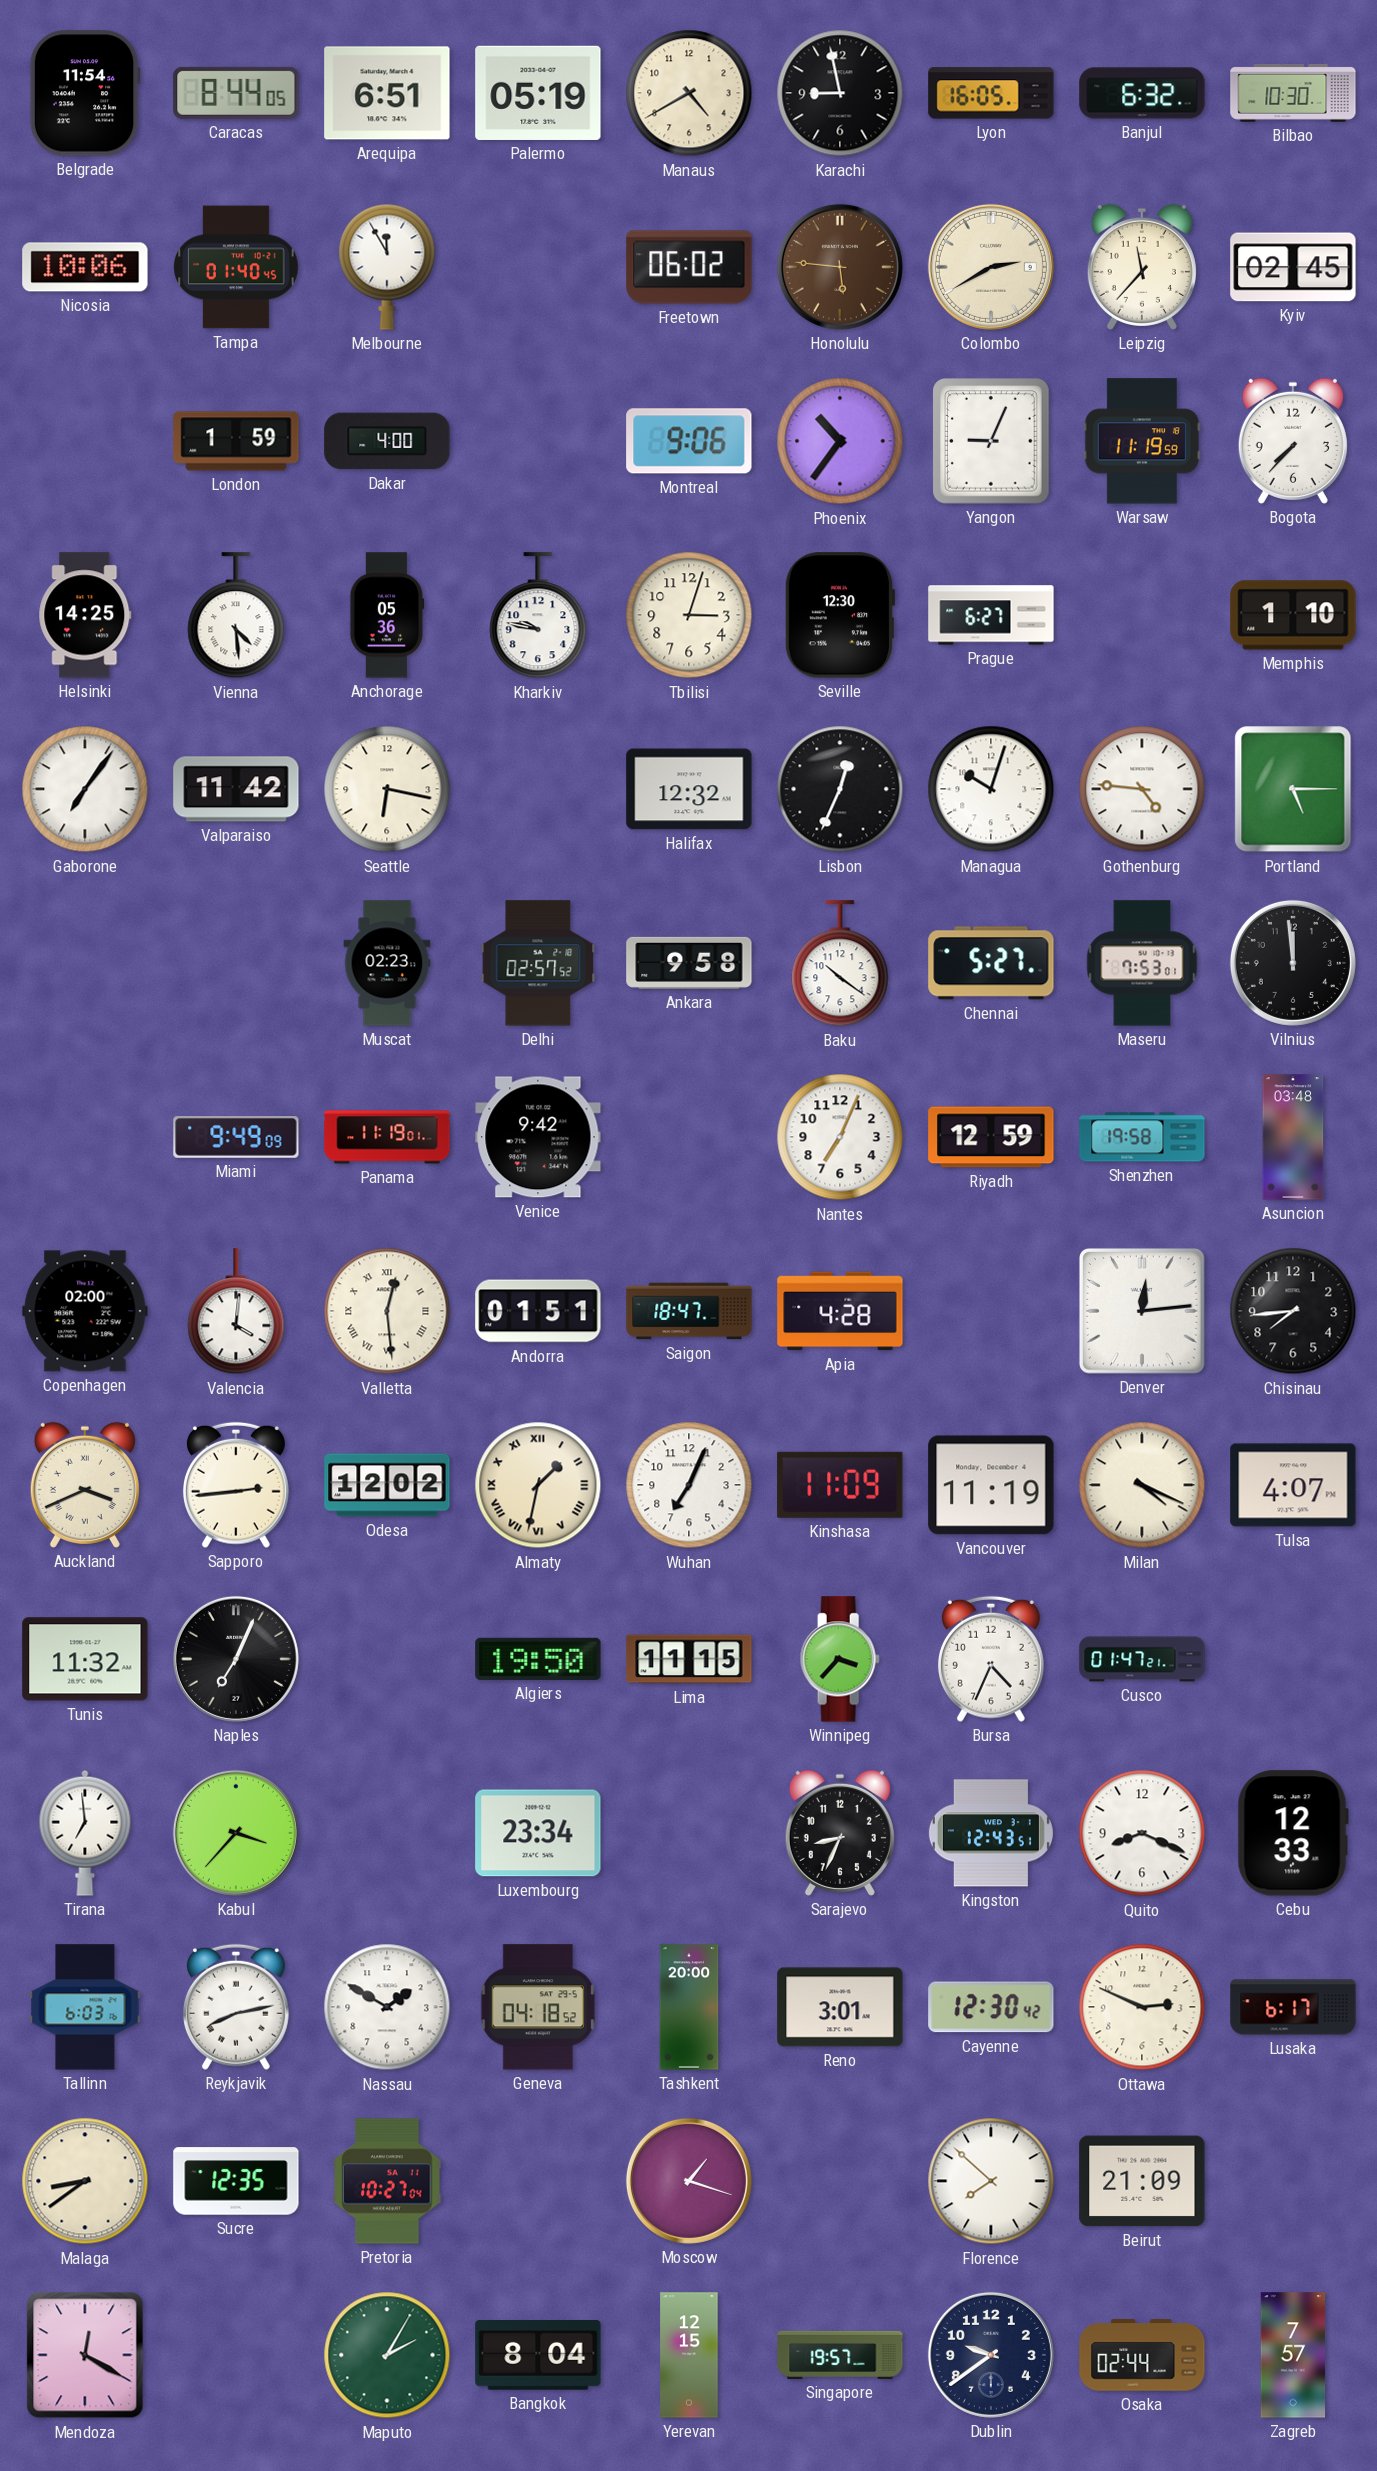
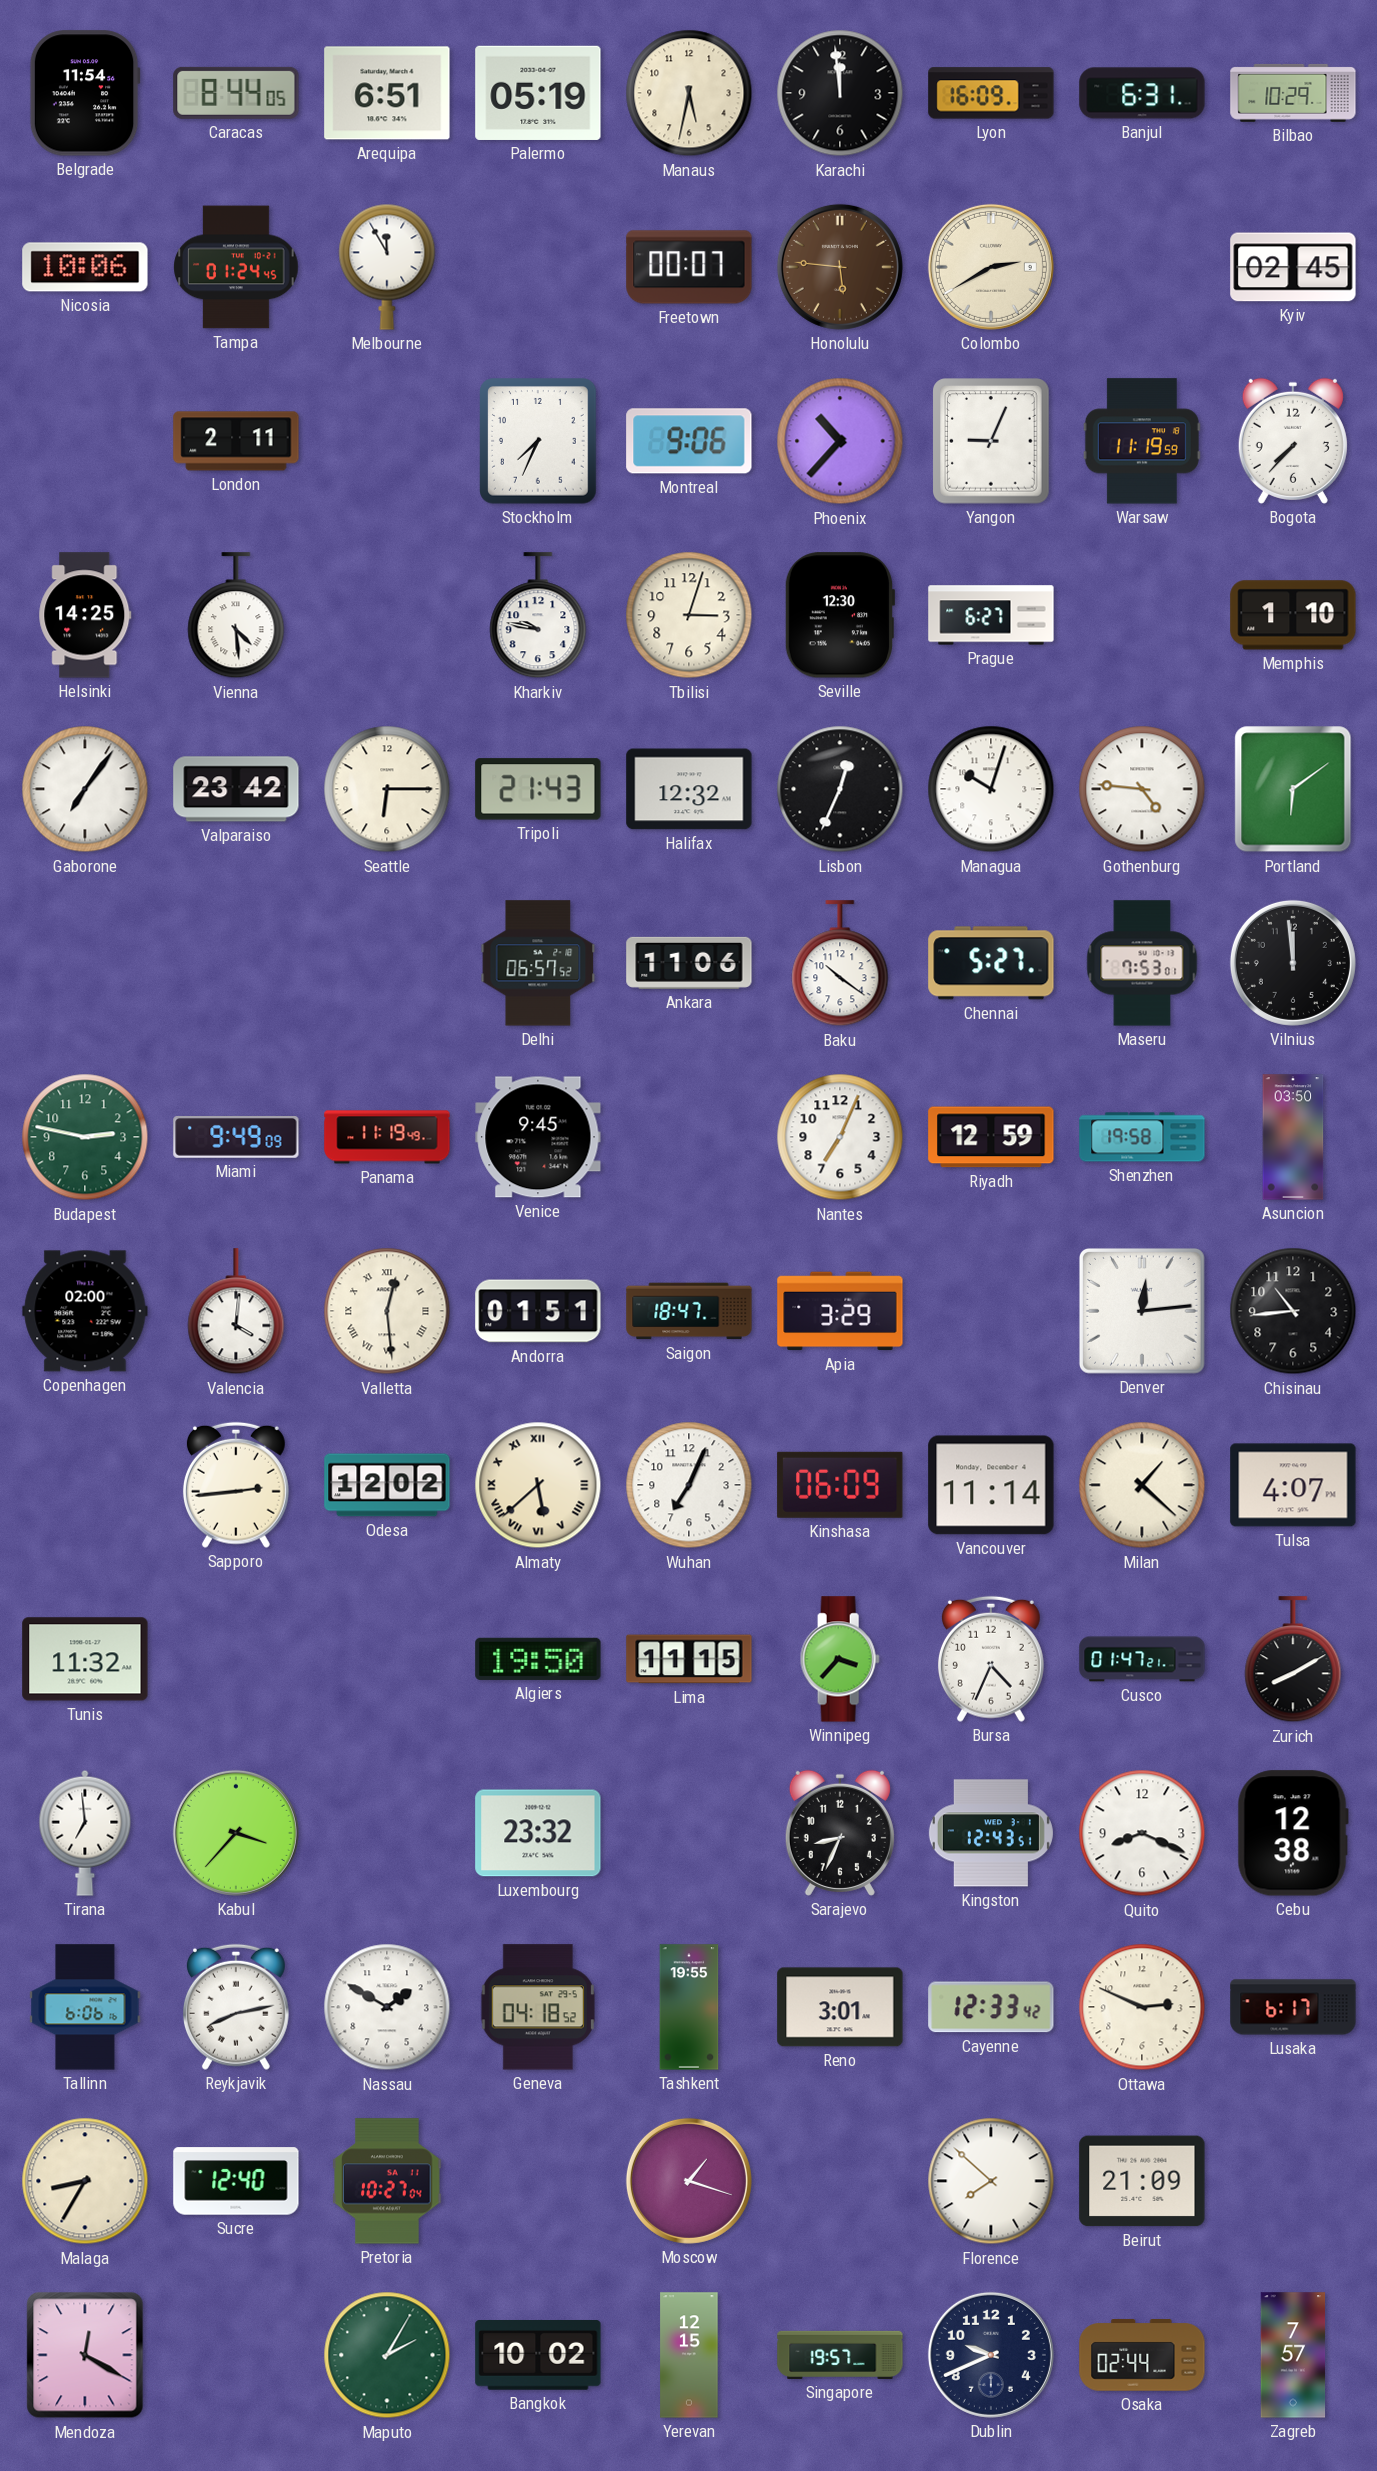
Manaus: 4:40 -> 5:32 (689, 93)
Karachi: 8:58 -> 11:59 (840, 93)
Lyon: 16:05 -> 16:09 (991, 93)
Banjul: 6:32 -> 6:31 (1142, 93)
Bilbao: 10:30 -> 10:29 (1293, 93)
Tampa: 01:40 -> 01:24 (236, 267)
Freetown: 06:02 -> 00:07 (689, 267)
Leipzig: 11:37 -> none (1142, 267)
London: 1:59 -> 2:11 (236, 441)
Dakar: 4:00 -> none (387, 441)
Stockholm: none -> 7:34 (538, 441)
Phoenix: 10:36 -> 10:37 (840, 441)
Anchorage: 05:36 -> none (387, 615)
Valparaiso: 11:42 -> 23:42 (236, 789)
Seattle: 6:17 -> 6:15 (387, 789)
Tripoli: none -> 21:43 (538, 789)
Portland: 5:15 -> 6:09 (1293, 789)
Muscat: 02:23 -> none (387, 963)
Delhi: 02:57 -> 06:57 (538, 963)
Ankara: 9:58 -> 11:06 (689, 963)
Budapest: none -> 2:47 (85, 1137)
Panama: 11:19:01 -> 11:19:49 (387, 1137)
Venice: 9:42 -> 9:45 (538, 1137)
Asuncion: 03:48 -> 03:50 (1293, 1137)
Apia: 4:28 -> 3:29 (840, 1311)
Chisinau: 7:44 -> 10:44 (1293, 1311)
Auckland: 3:41 -> none (85, 1485)
Almaty: 1:32 -> 5:38 (538, 1485)
Kinshasa: 11:09 -> 06:09 (840, 1485)
Vancouver: 11:19 -> 11:14 (991, 1485)
Milan: 4:19 -> 1:22 (1142, 1485)
Naples: 7:04 -> none (236, 1659)
Zurich: none -> 8:10 (1293, 1660)
Luxembourg: 23:34 -> 23:32 (538, 1833)
Cebu: 12:33 -> 12:38 (1293, 1833)
Tallinn: 6:03 -> 6:06 (85, 2007)
Tashkent: 20:00 -> 19:55 (689, 2007)
Cayenne: 12:30 -> 12:33 (991, 2007)
Malaga: 8:39 -> 8:35 (85, 2181)
Sucre: 12:35 -> 12:40 (236, 2181)
Bangkok: 8:04 -> 10:02 (538, 2356)
Dublin: 9:39 -> 9:41 (991, 2355)
